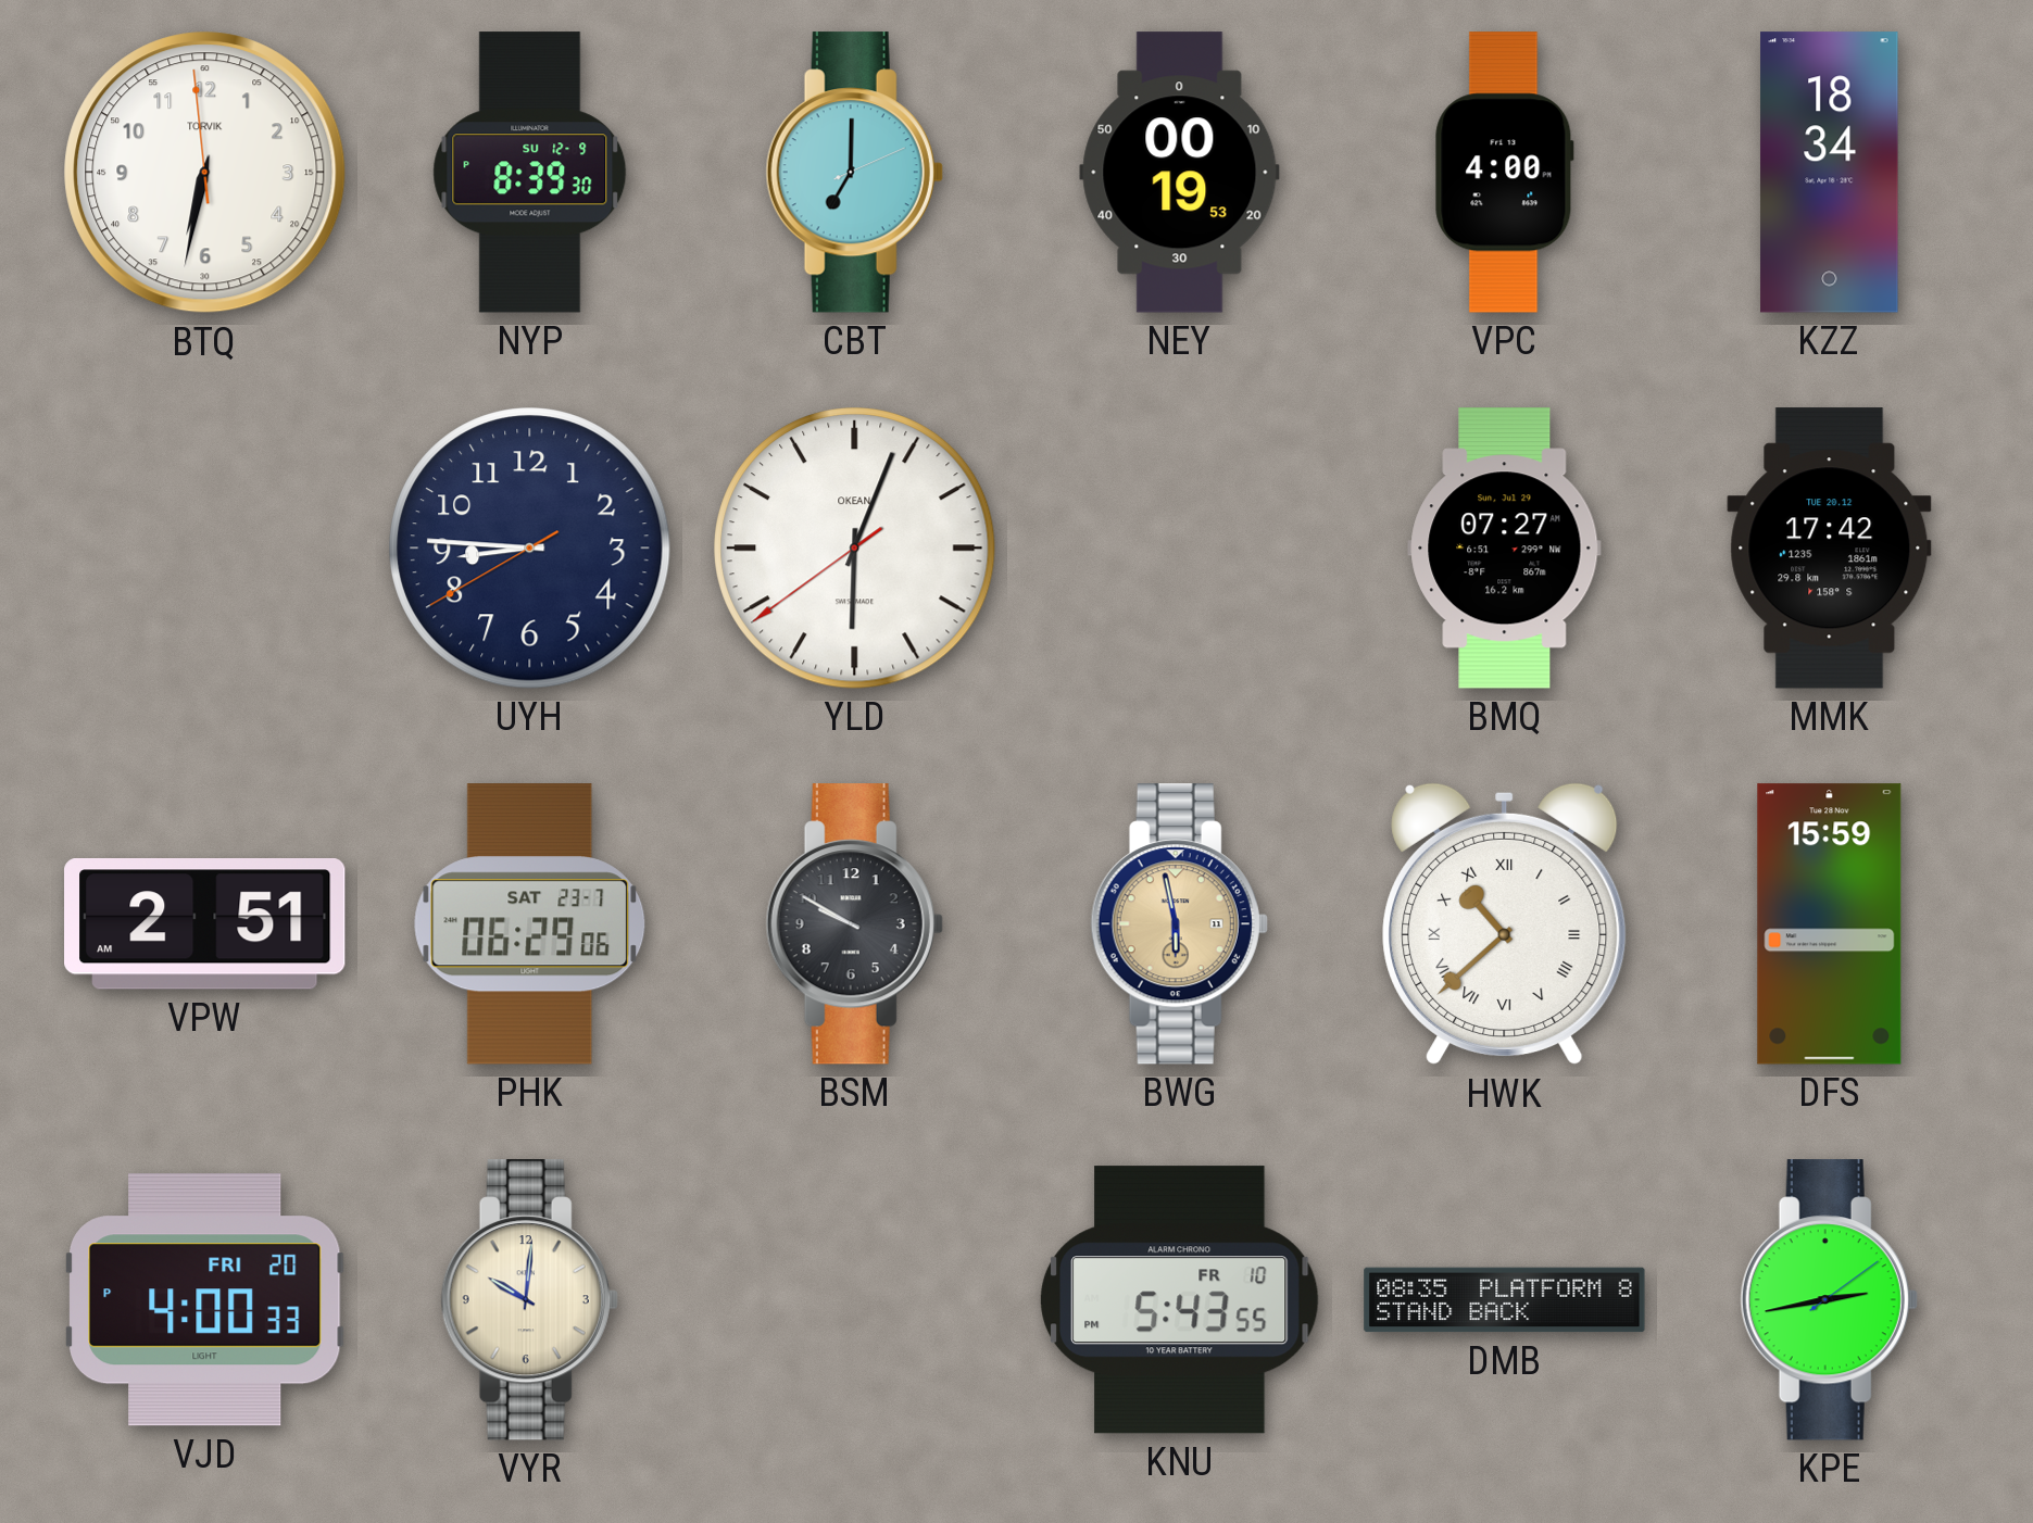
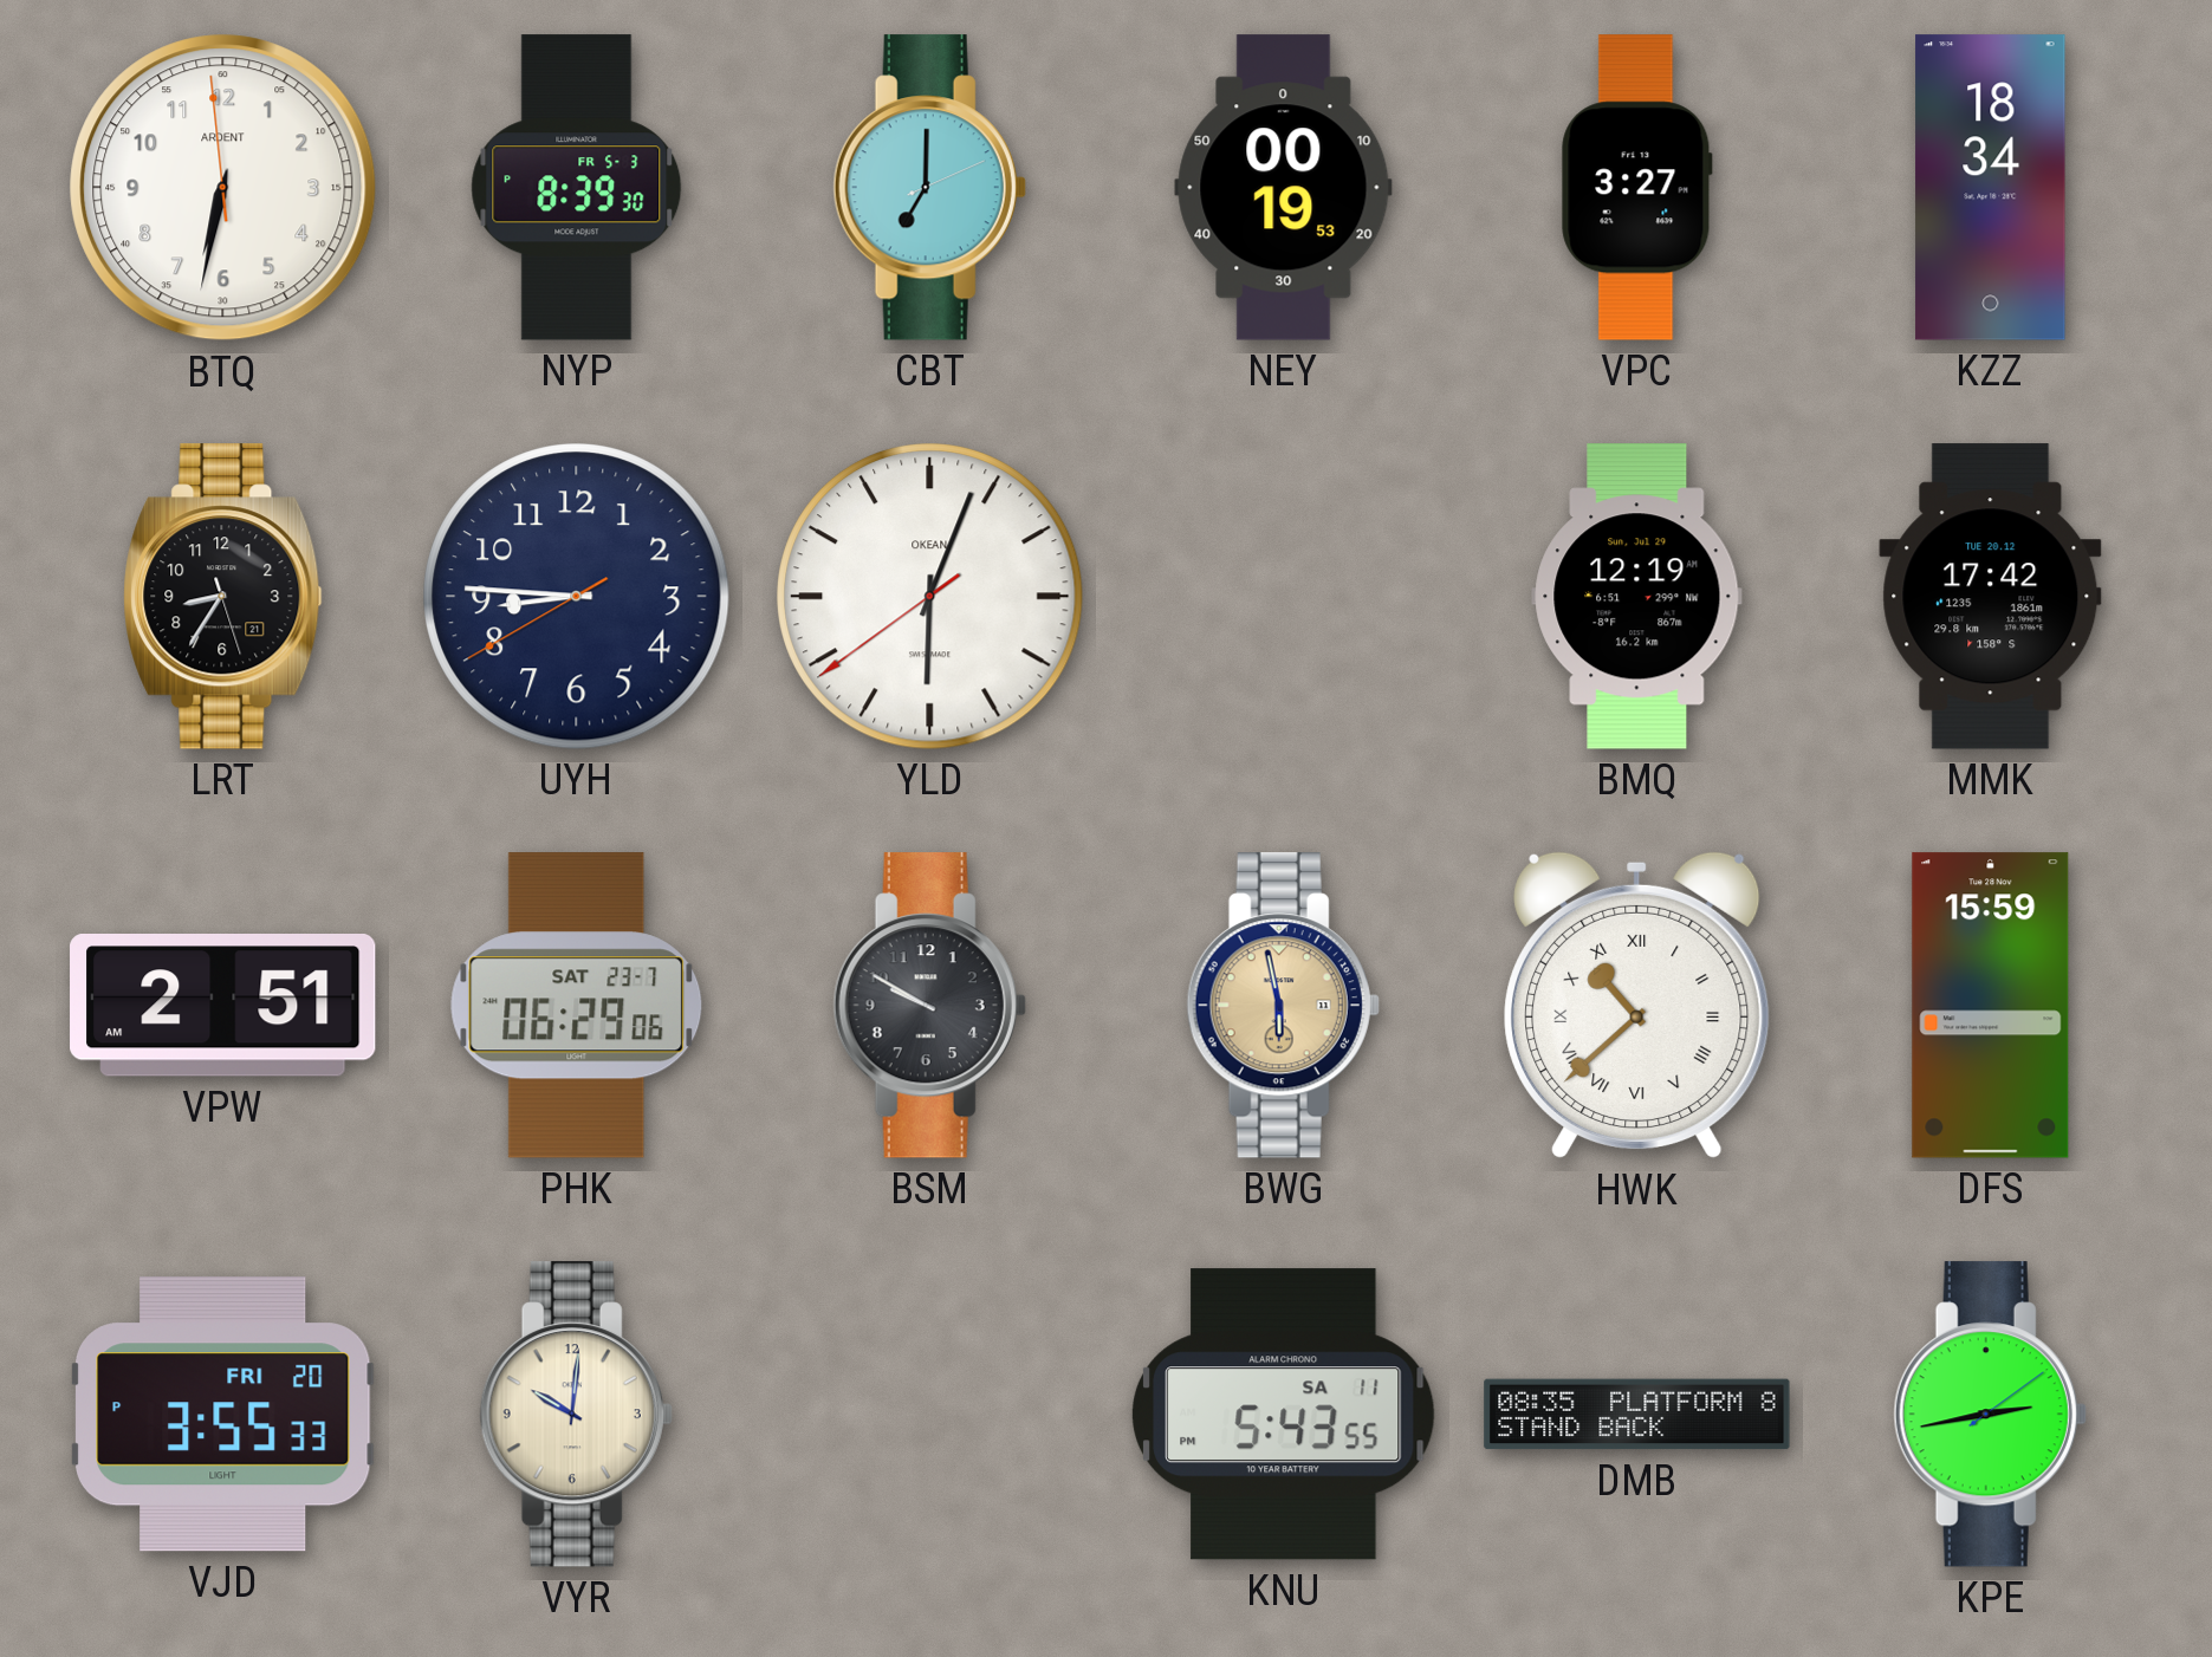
BTQ brand: TORVIK -> ARDENT (223, 188)
NYP date: SU 12-9 -> FR 5-3 (577, 188)
VPC: 4:00 -> 3:27 (1637, 188)
LRT: none -> 8:35 (223, 597)
BMQ: 07:27 -> 12:19 (1637, 597)
VJD: 4:00 -> 3:55 (223, 1415)
KNU date: FR 10 -> SA 11 (1284, 1415)
